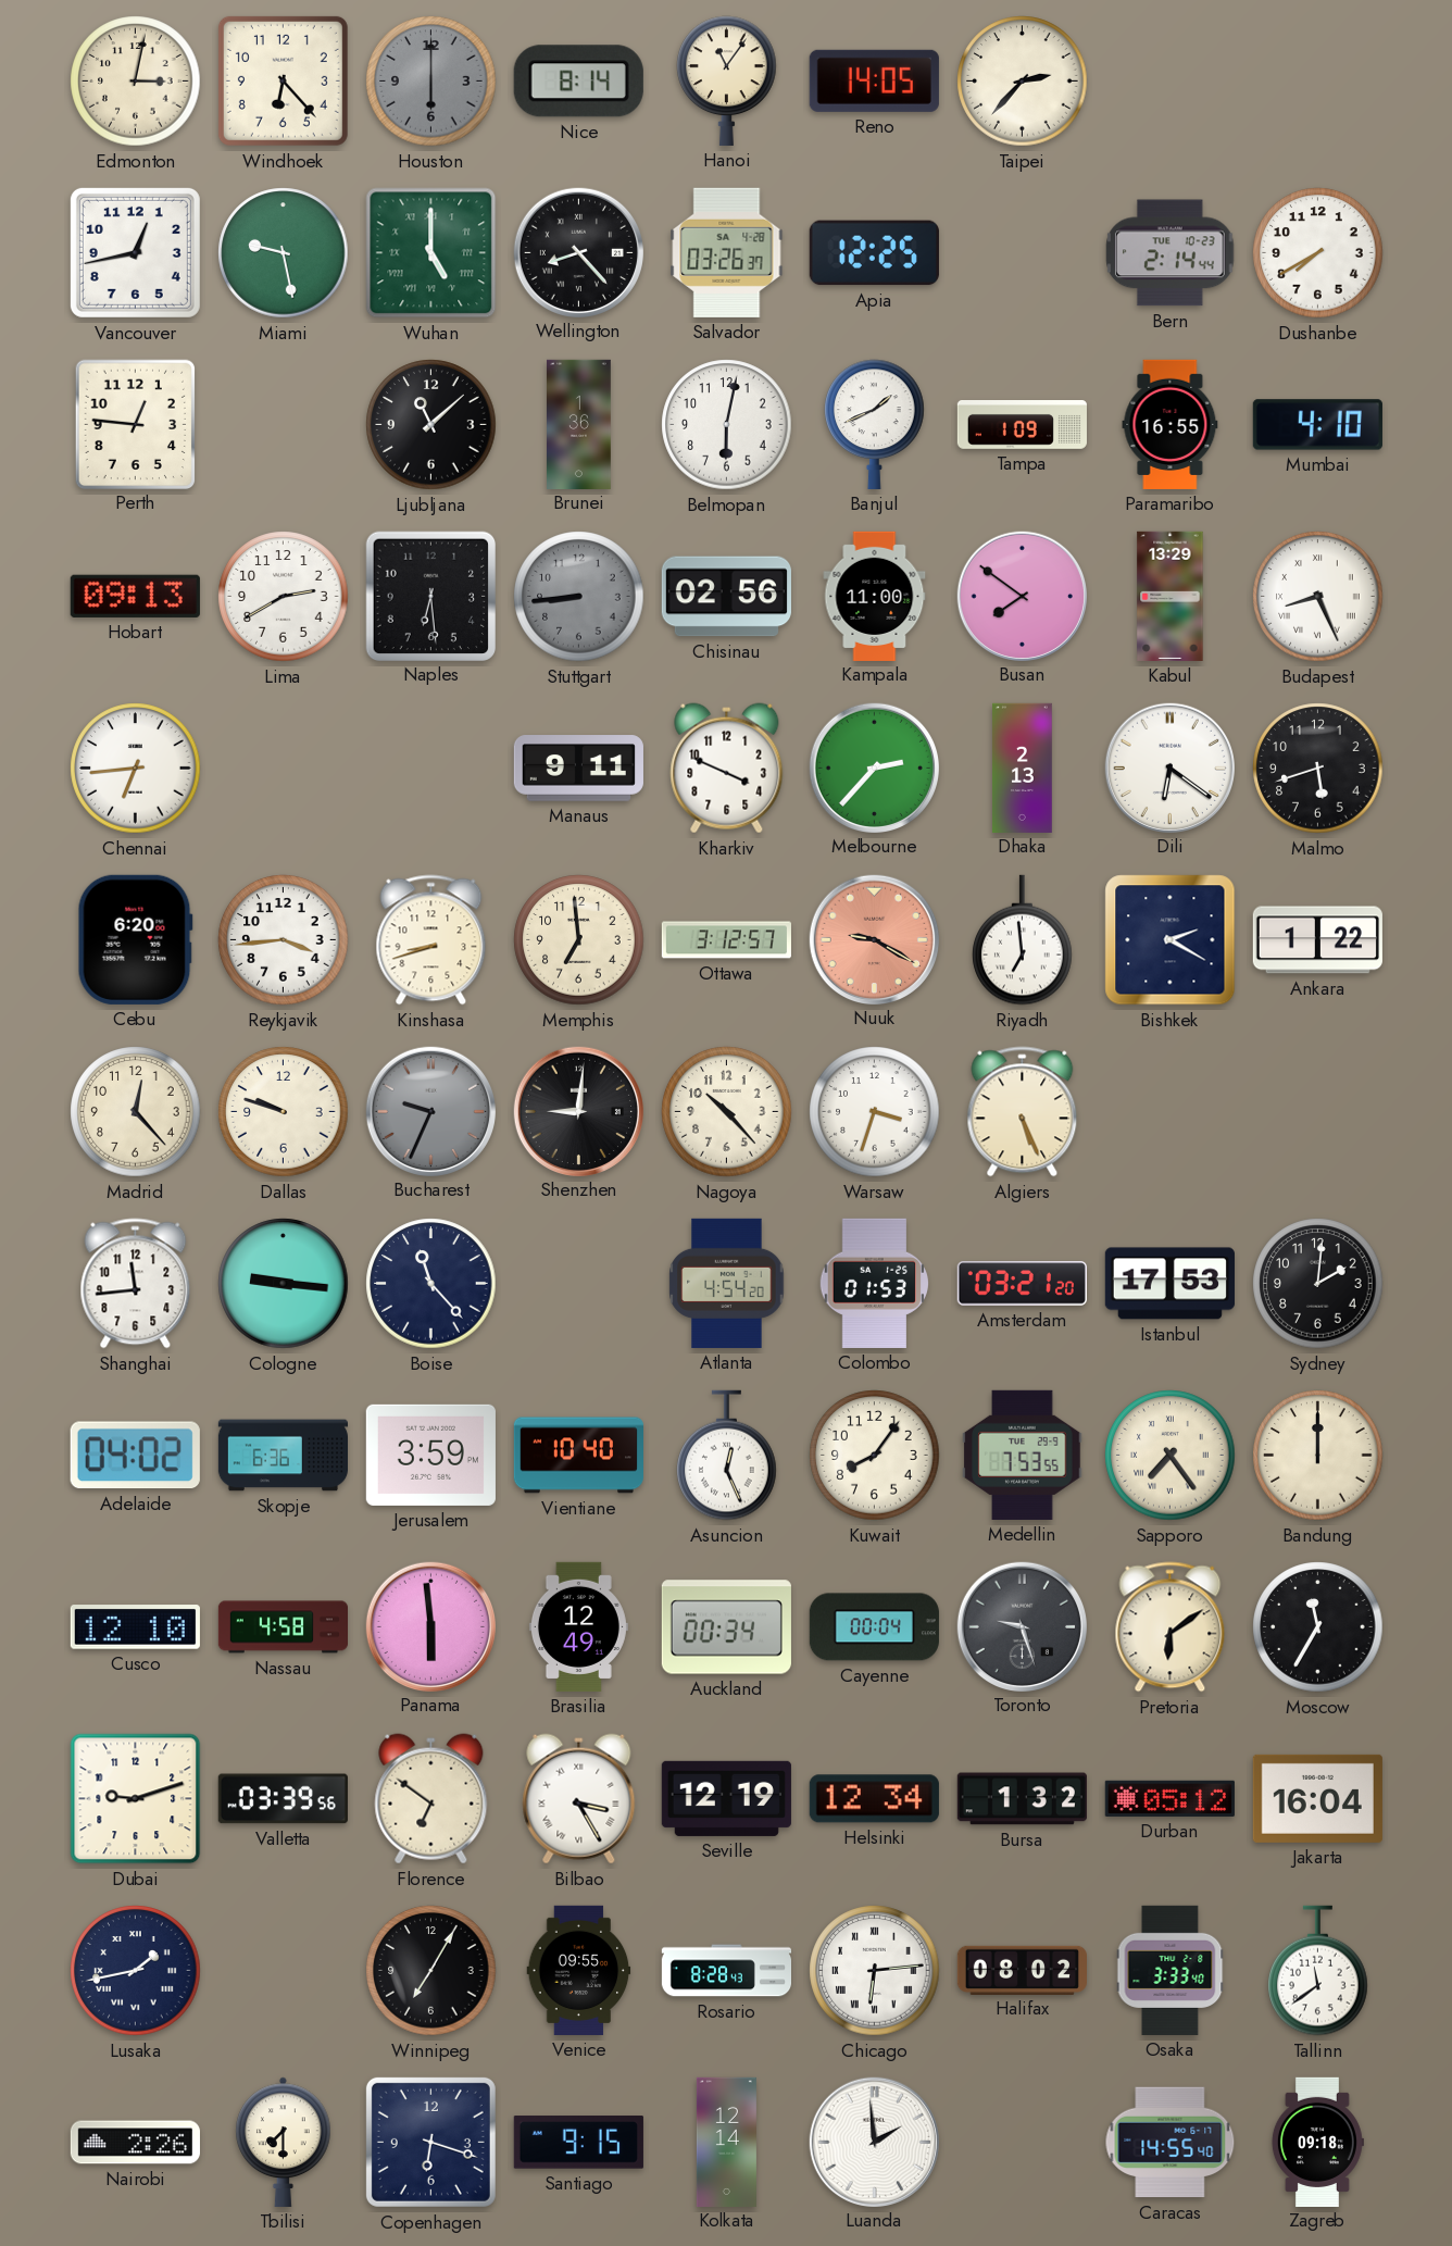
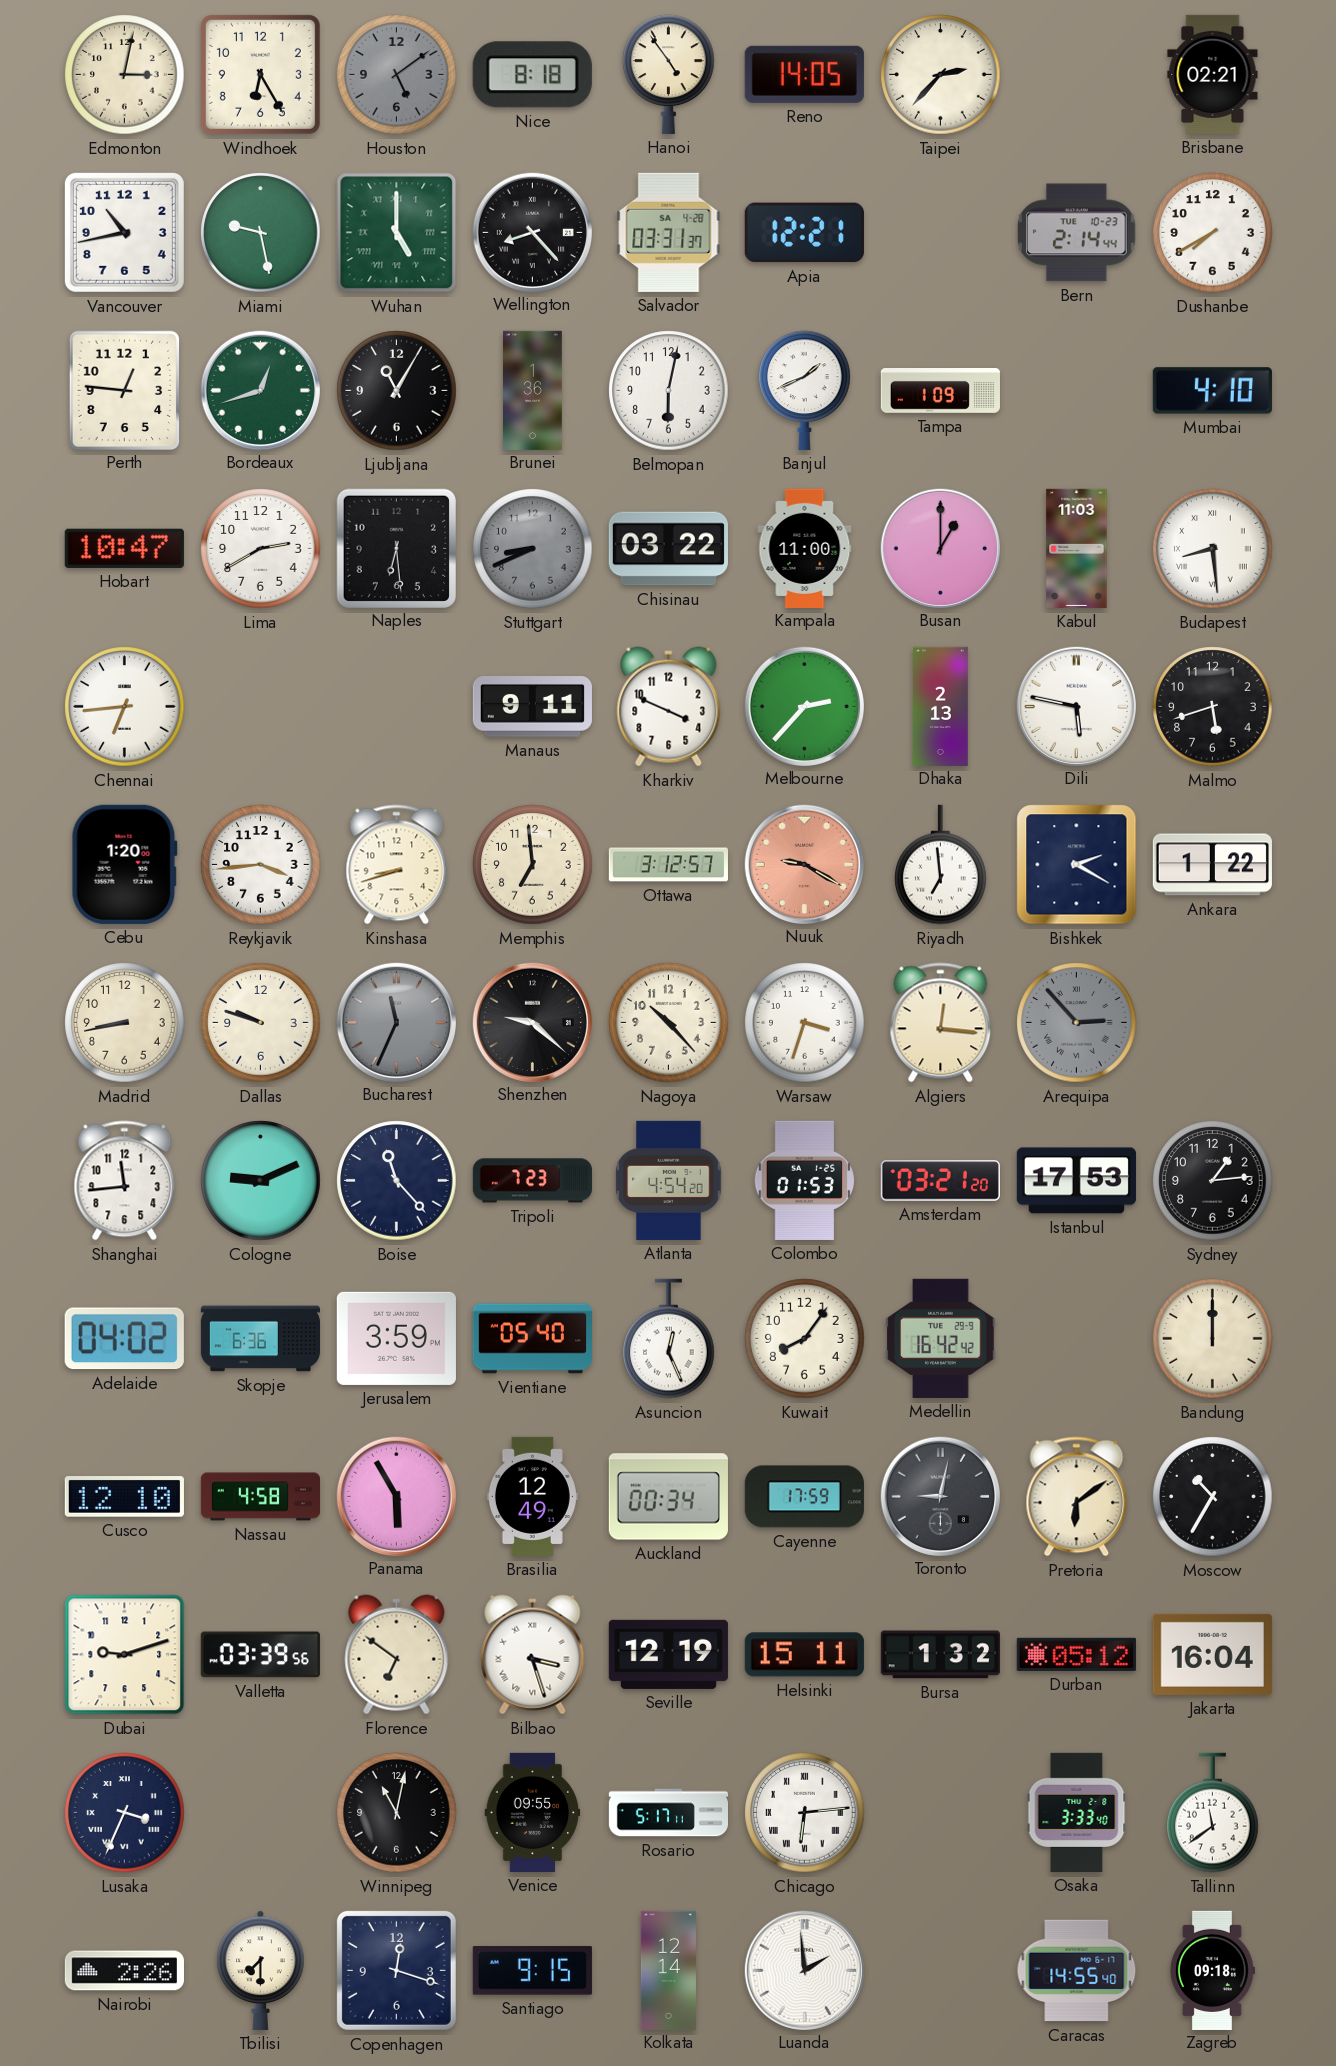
Windhoek: 6:23 -> 6:25 (260, 74)
Houston: 6:00 -> 5:09 (397, 75)
Nice: 8:14 -> 8:18 (532, 75)
Hanoi: 11:06 -> 4:54 (669, 74)
Brisbane: none -> 02:21 (1213, 74)
Vancouver: 12:43 -> 10:43 (124, 232)
Salvador: 03:26 -> 03:31 (669, 232)
Apia: 12:25 -> 12:21 (804, 233)
Bordeaux: none -> 12:42 (260, 390)
Ljubljana: 11:08 -> 11:05 (397, 391)
Paramaribo: 16:55 -> none (1171, 424)
Hobart: 09:13 -> 10:47 (124, 548)
Stuttgart: 8:44 -> 8:41 (533, 549)
Chisinau: 02:56 -> 03:22 (668, 549)
Busan: 7:51 -> 1:00 (940, 548)
Kabul: 13:29 -> 11:03 (1077, 548)
Budapest: 8:26 -> 8:29 (1213, 549)
Dili: 6:21 -> 5:47 (1076, 706)
Cebu: 6:20 -> 1:20 (124, 864)
Madrid: 12:23 -> 8:43 (125, 1023)
Bucharest: 9:34 -> 11:34 (396, 1022)
Shenzhen: 9:01 -> 9:22 (532, 1022)
Algiers: 5:26 -> 12:16 (941, 1023)
Arequipa: none -> 2:53 (1077, 1023)
Cologne: 9:16 -> 9:11 (261, 1181)
Tripoli: none -> 7:23 (532, 1181)
Sydney: 2:01 -> 1:14 (1213, 1181)
Vientiane: 10:40 -> 05:40 (532, 1339)
Medellin: 7:53 -> 16:42 (941, 1338)
Sapporo: 7:24 -> none (1171, 1456)
Panama: 5:59 -> 5:55 (396, 1496)
Cayenne: 00:04 -> 17:59 (804, 1497)
Toronto: 9:27 -> 9:02 (940, 1496)
Moscow: 11:35 -> 10:35 (1213, 1497)
Bilbao: 3:25 -> 3:27 (533, 1655)
Helsinki: 12:34 -> 15:11 (804, 1655)
Lusaka: 1:43 -> 3:34 (125, 1813)
Winnipeg: 7:05 -> 11:02 (397, 1813)
Rosario: 8:28 -> 5:17 (668, 1813)
Halifax: 08:02 -> none (1022, 1970)
Copenhagen: 6:18 -> 12:18 (396, 1970)
